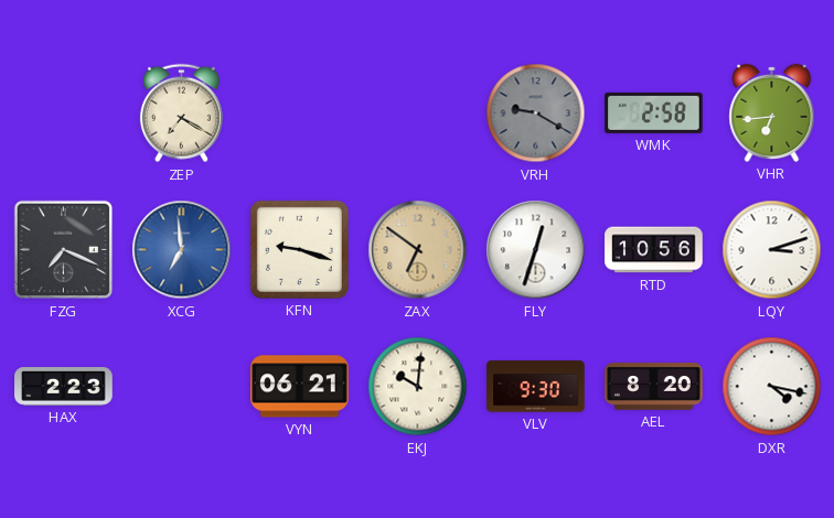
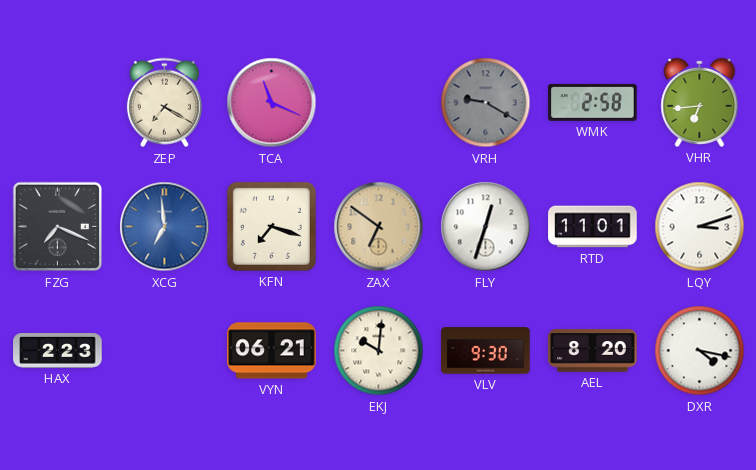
TCA: none -> 11:19 (272, 103)
KFN: 9:18 -> 7:18 (271, 226)
RTD: 10:56 -> 11:01 (593, 227)
